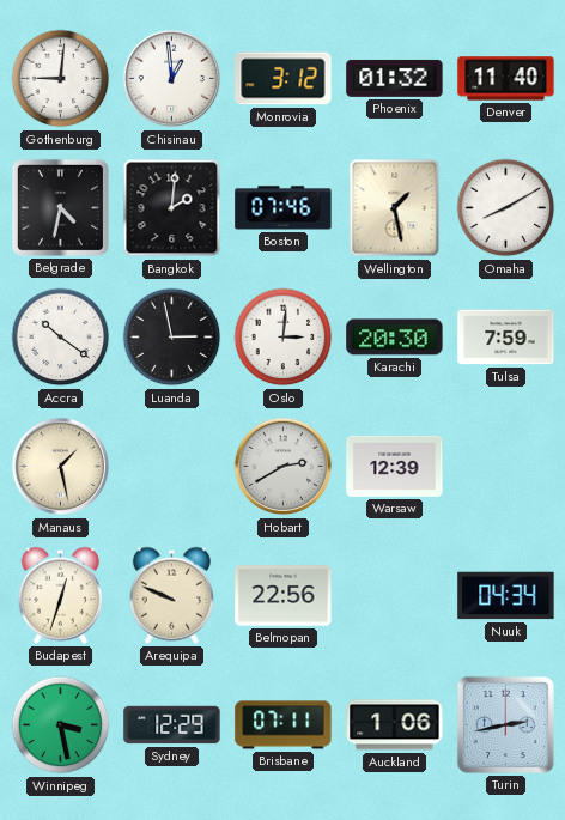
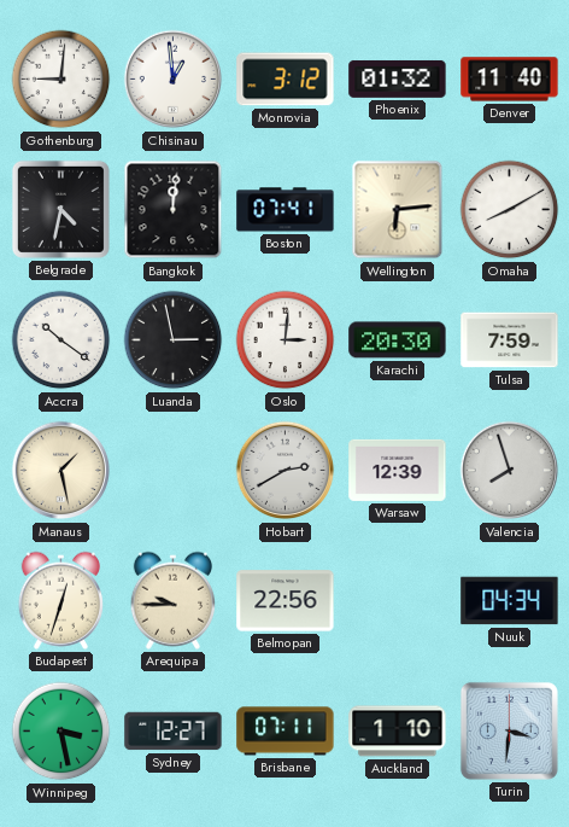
Bangkok: 2:01 -> 12:01 (174, 210)
Boston: 07:46 -> 07:41 (286, 210)
Wellington: 1:28 -> 6:14 (398, 210)
Valencia: none -> 7:57 (510, 471)
Arequipa: 9:49 -> 9:45 (172, 600)
Sydney: 12:29 -> 12:27 (174, 732)
Auckland: 1:06 -> 1:10 (398, 732)
Turin: 2:43 -> 3:31 (509, 730)
